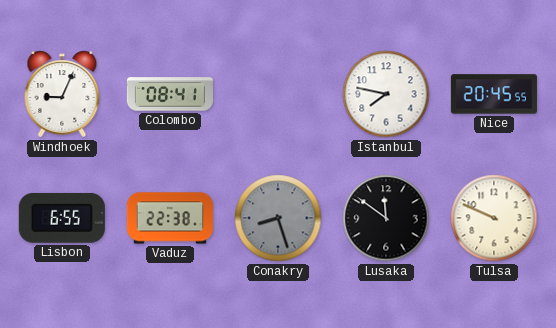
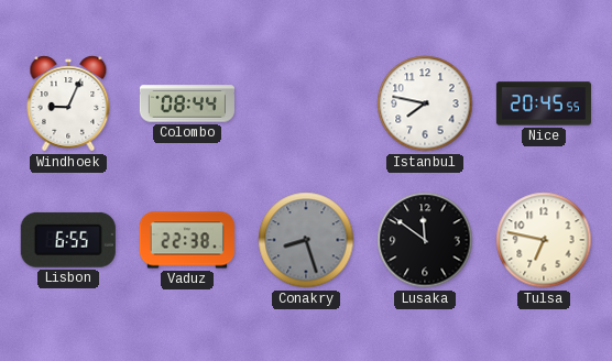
Colombo: 08:41 -> 08:44 (187, 103)
Tulsa: 9:49 -> 6:47 (544, 240)
